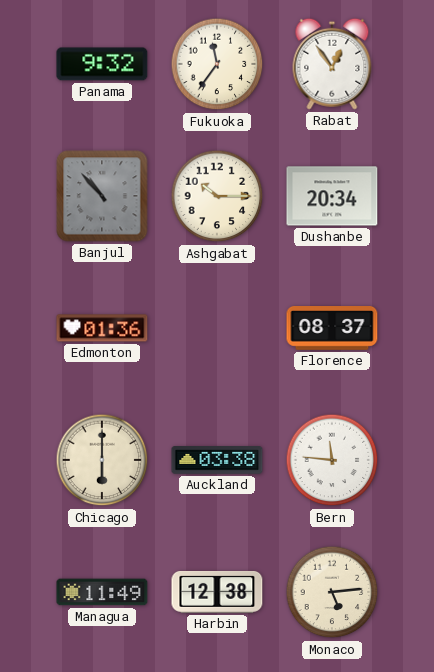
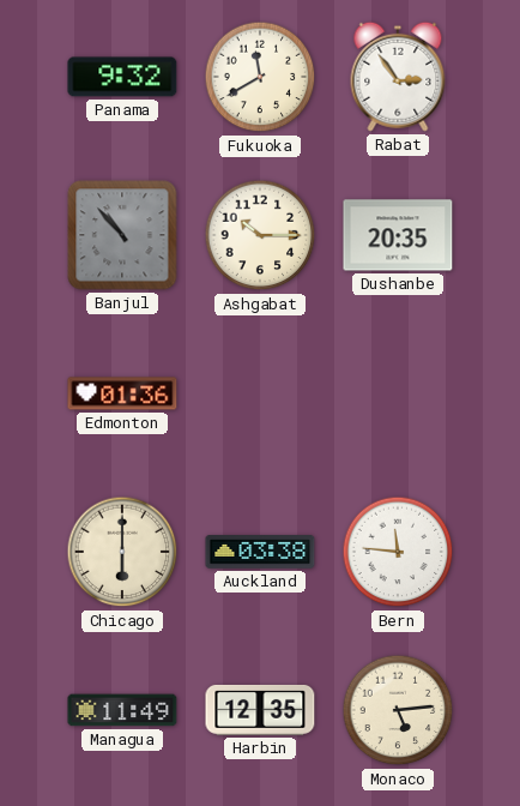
Fukuoka: 11:36 -> 11:40 (260, 77)
Rabat: 12:54 -> 2:54 (398, 77)
Dushanbe: 20:34 -> 20:35 (398, 235)
Florence: 08:37 -> none (332, 329)
Harbin: 12:38 -> 12:35 (260, 710)
